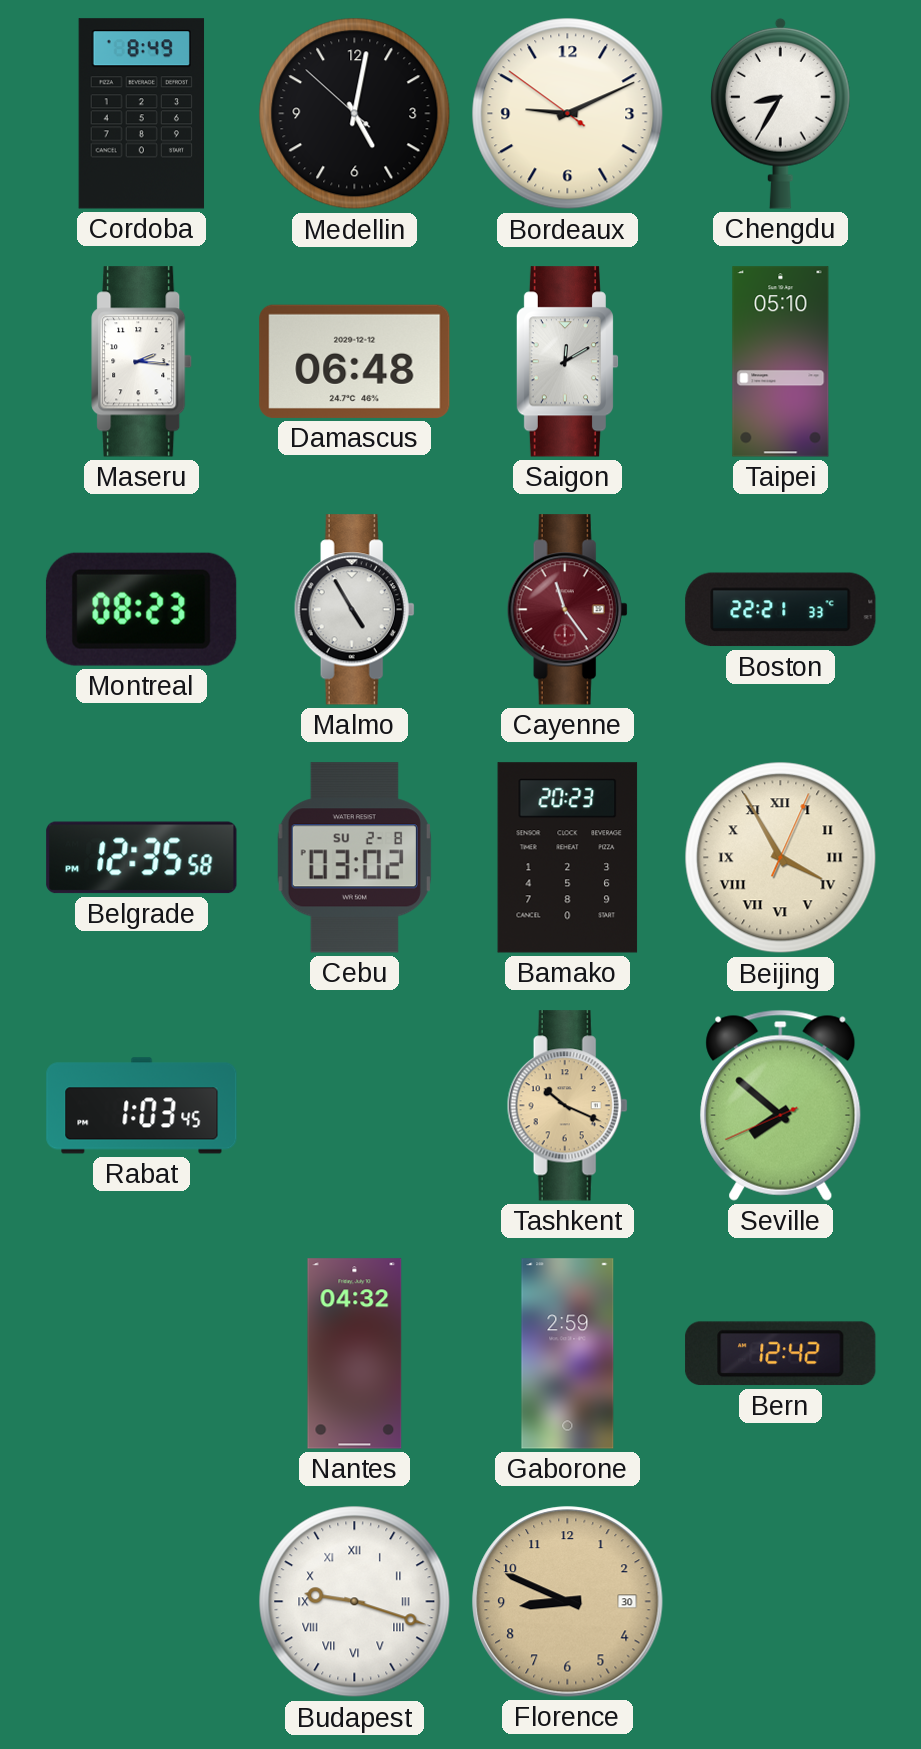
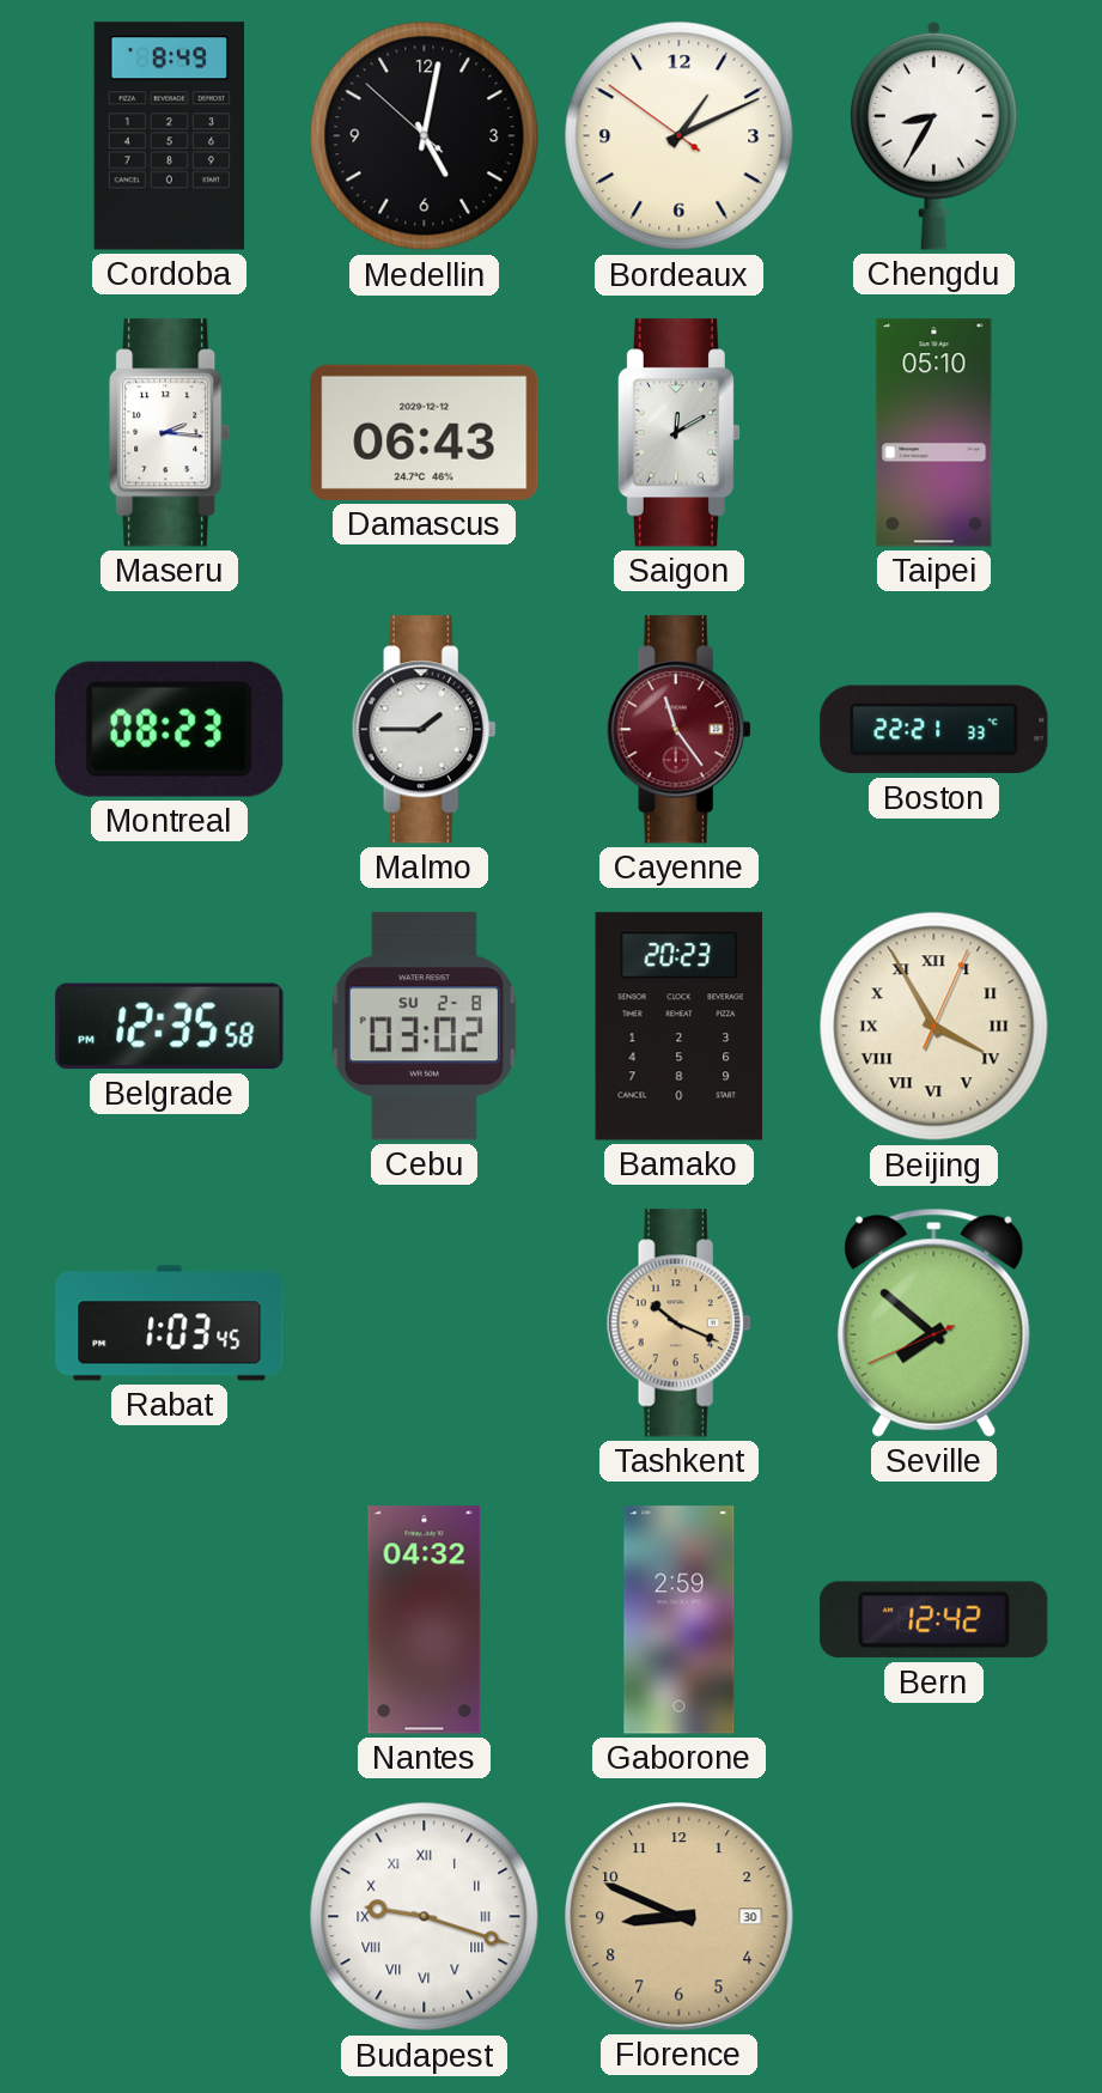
Bordeaux: 9:10 -> 1:10 (680, 136)
Damascus: 06:48 -> 06:43 (425, 432)
Malmo: 4:55 -> 1:45 (424, 730)
